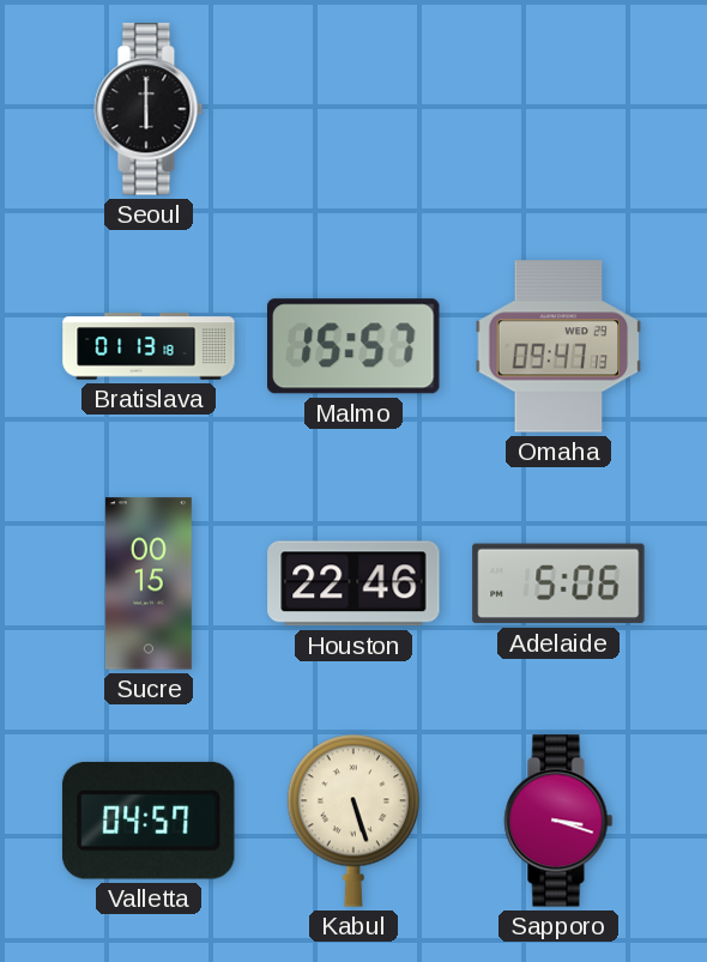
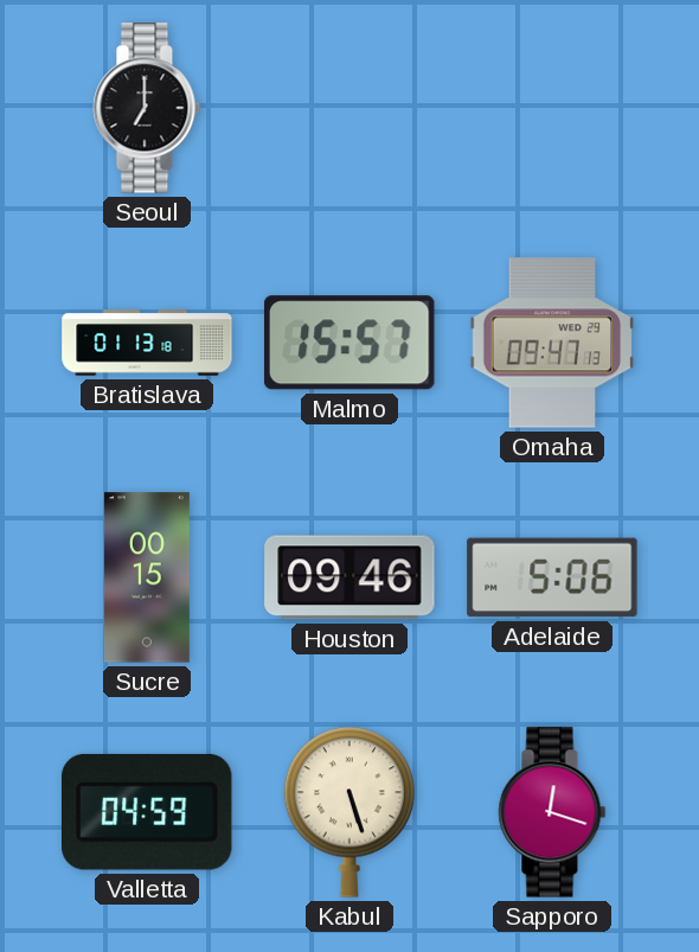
Seoul: 6:00 -> 7:00 (147, 108)
Houston: 22:46 -> 09:46 (349, 577)
Valletta: 04:57 -> 04:59 (147, 812)
Sapporo: 3:18 -> 12:18 (552, 812)
